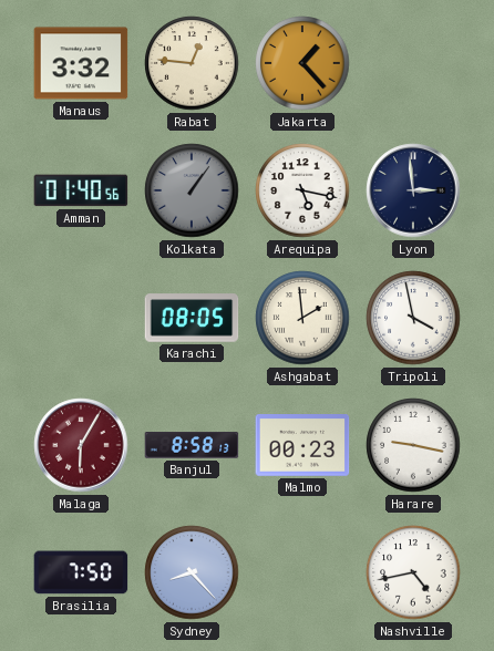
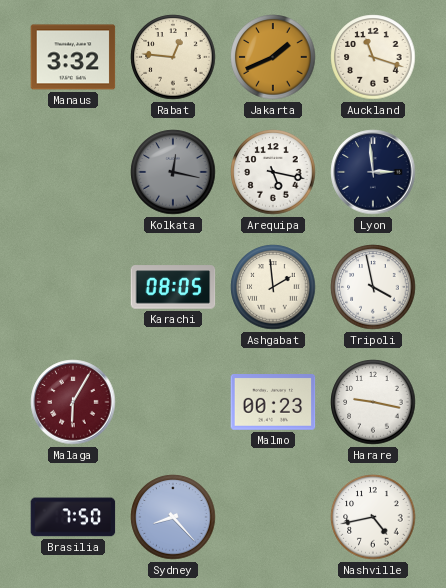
Jakarta: 1:23 -> 1:41 (273, 57)
Auckland: none -> 11:18 (373, 57)
Amman: 01:40 -> none (81, 190)
Kolkata: 1:06 -> 12:17 (173, 172)
Banjul: 8:58 -> none (192, 445)
